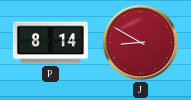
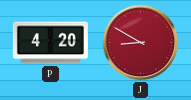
P: 8:14 -> 4:20 (50, 43)
